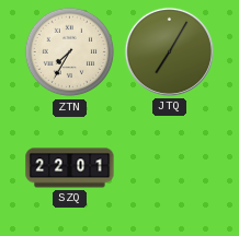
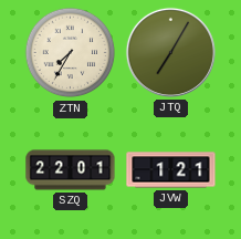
JVW: none -> 1:21 (171, 170)
